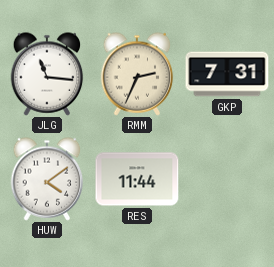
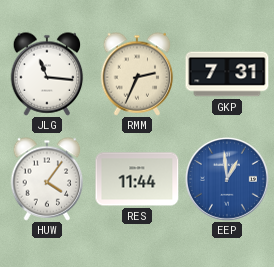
HUW: 4:09 -> 4:06 (47, 179)
EEP: none -> 12:59 (227, 179)
